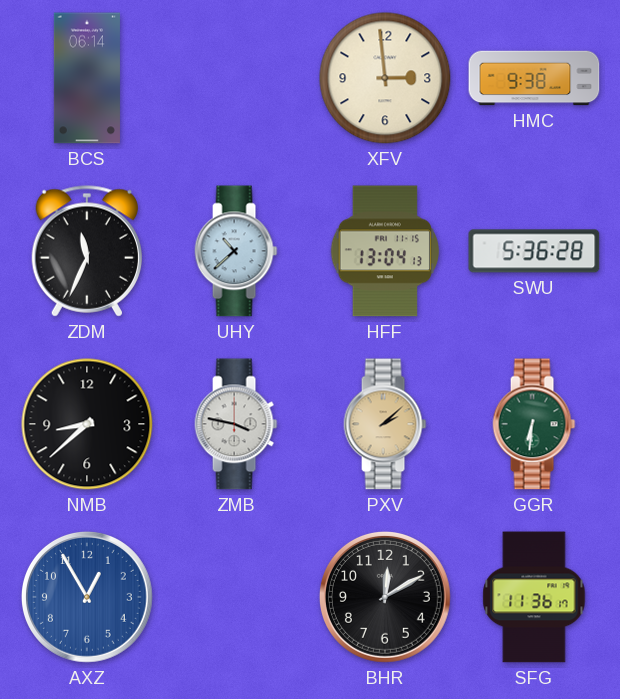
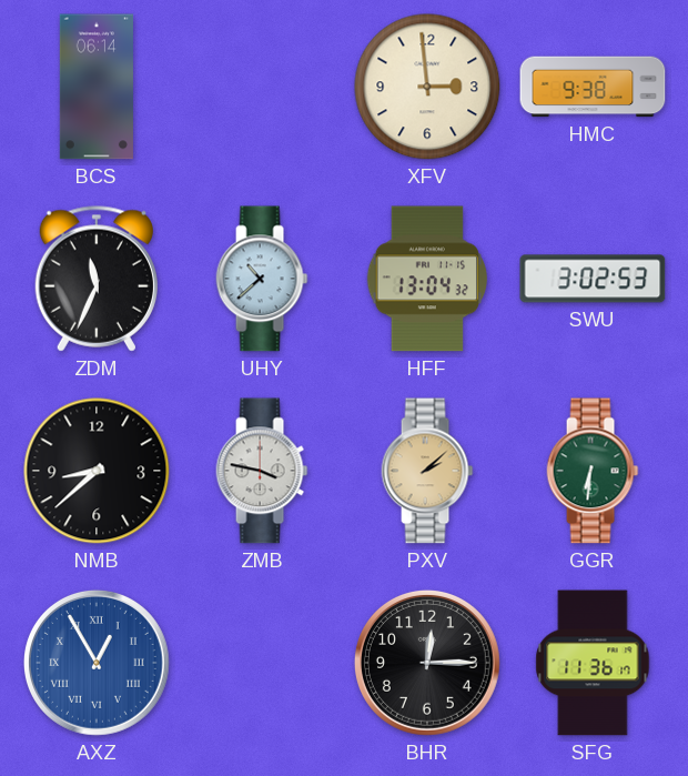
HFF: 13:04:13 -> 13:04:32 (426, 279)
SWU: 5:36 -> 3:02 (593, 279)
AXZ numerals: Arabic -> Roman (97, 663)
BHR: 12:10 -> 12:15 (427, 663)
